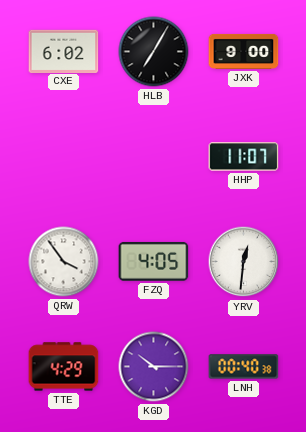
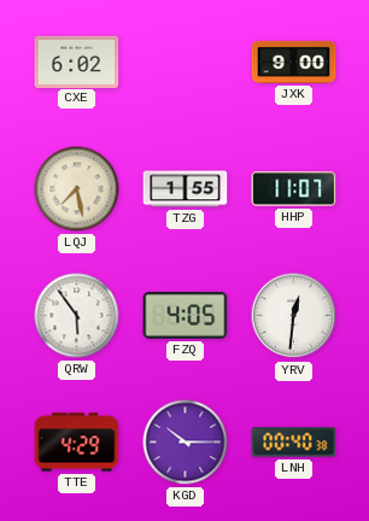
HLB: 7:05 -> none (154, 52)
LQJ: none -> 7:28 (77, 189)
TZG: none -> 1:55 (186, 189)
QRW: 3:54 -> 5:54 (77, 316)
